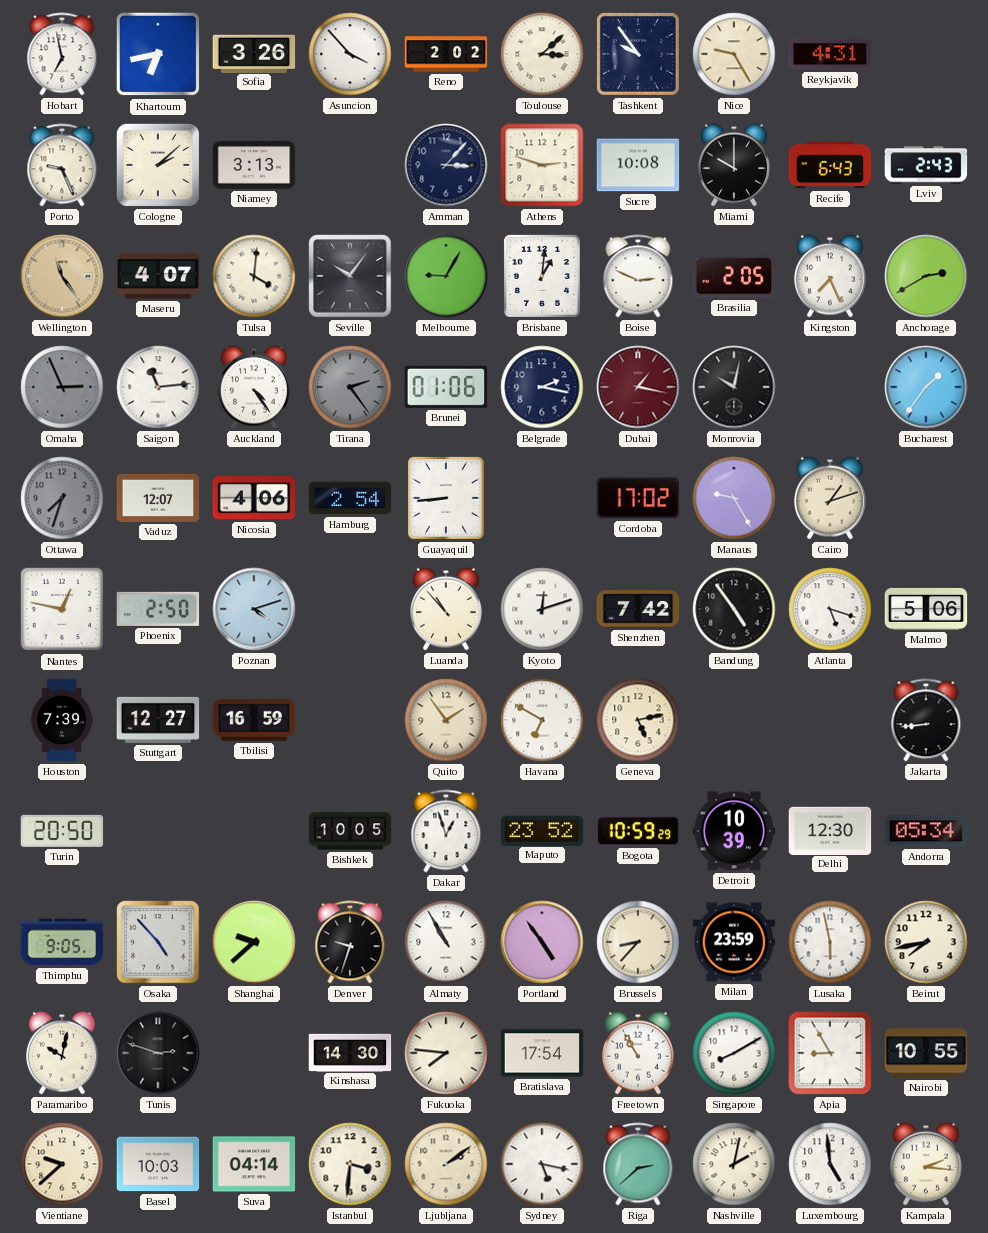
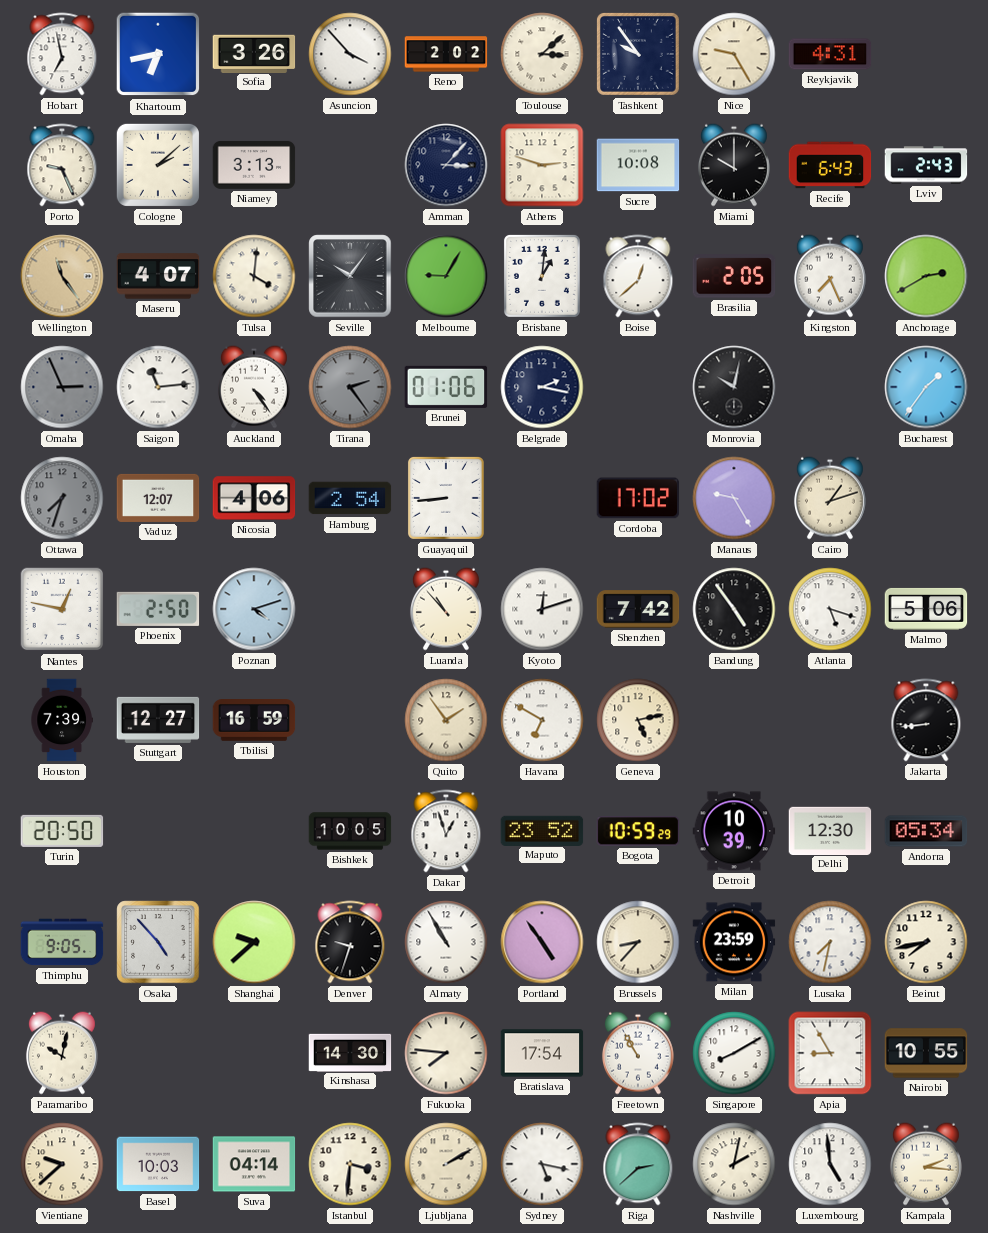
Boise: 2:49 -> 12:38 (638, 276)
Dubai: 1:17 -> none (638, 387)
Lusaka: 5:58 -> 7:32 (830, 942)
Tunis: 2:48 -> none (158, 1053)
Ljubljana: 2:09 -> 2:10 (446, 1164)
